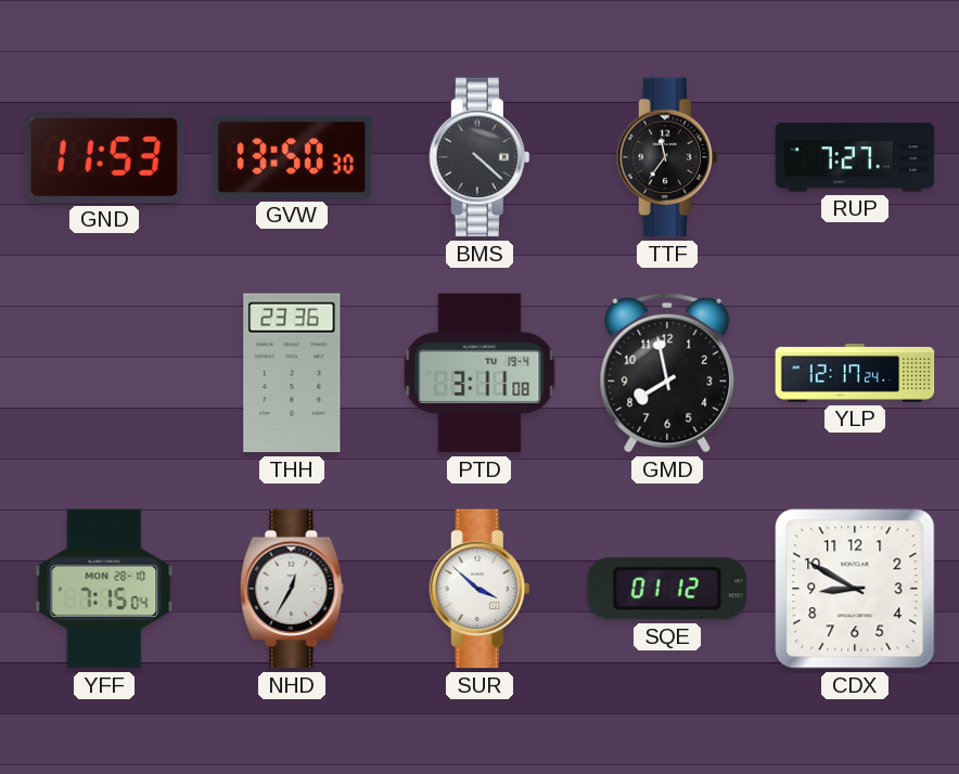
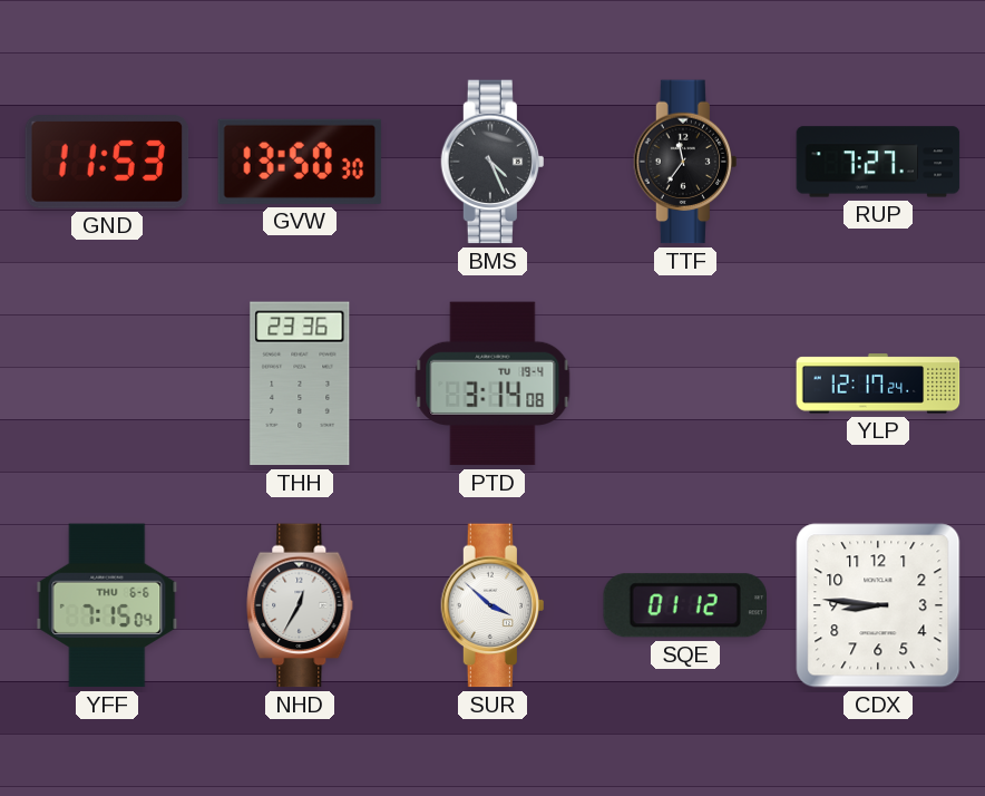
BMS: 4:22 -> 4:26 (491, 162)
PTD: 3:11 -> 3:14 (492, 384)
GMD: 7:58 -> none (667, 373)
YFF date: MON 28-10 -> THU 6-6 (107, 605)
CDX: 8:50 -> 8:46 (878, 605)
